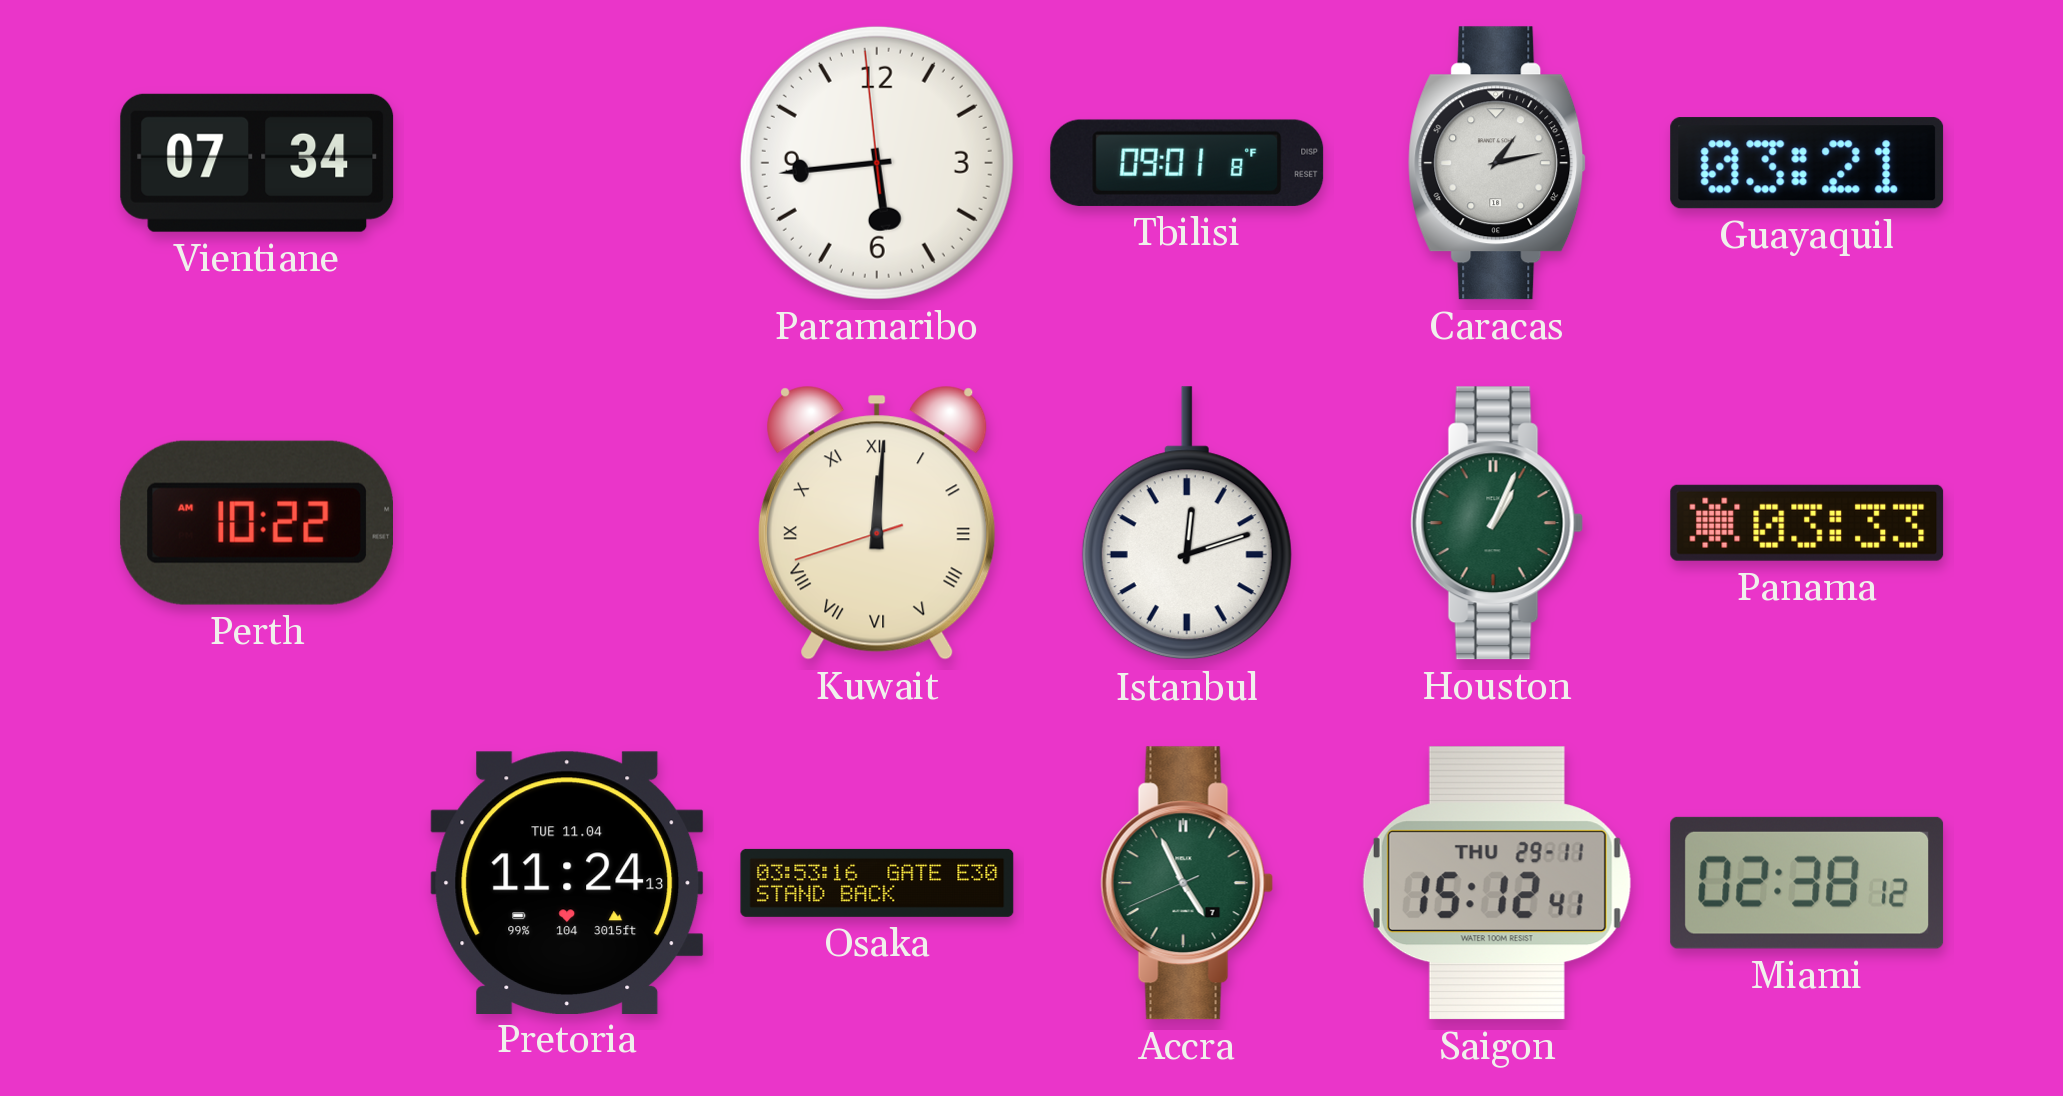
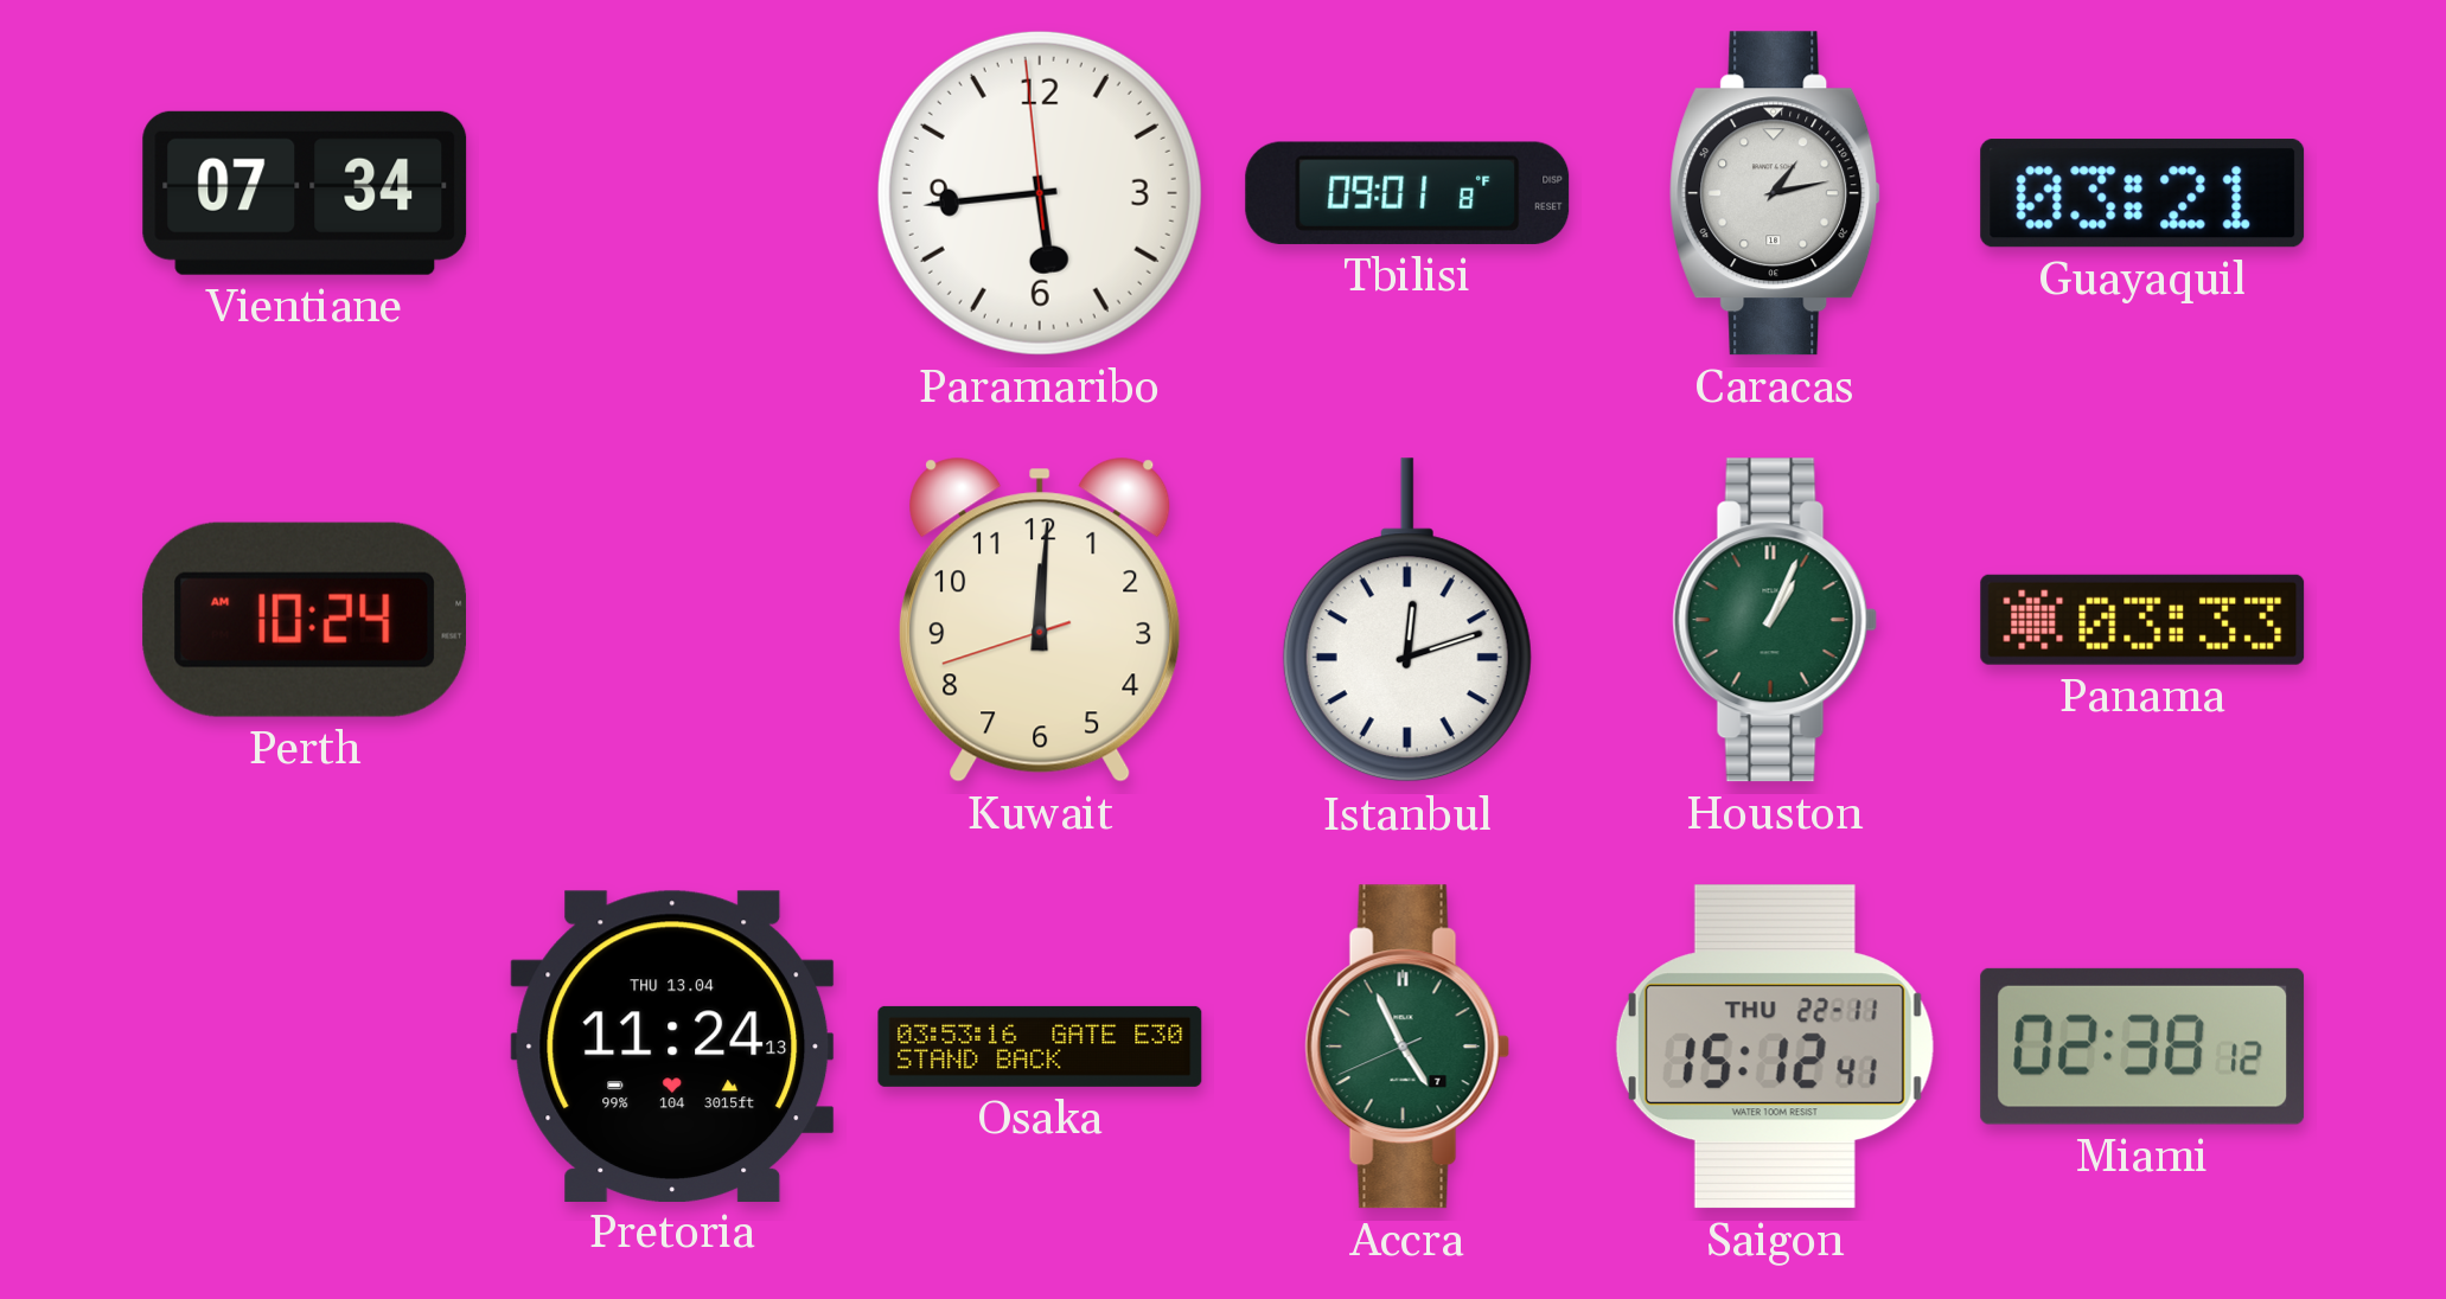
Perth: 10:22 -> 10:24 (304, 620)
Kuwait numerals: Roman -> Arabic (1040, 620)
Pretoria date: TUE 11.04 -> THU 13.04 (672, 1045)
Saigon date: THU 29-11 -> THU 22-11 (1775, 1047)
